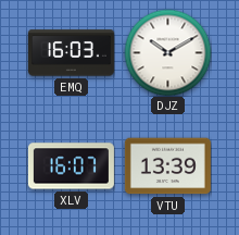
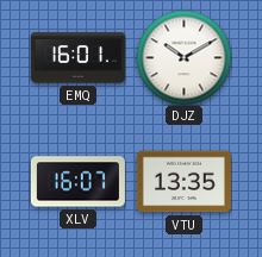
EMQ: 16:03 -> 16:01 (77, 58)
VTU: 13:39 -> 13:35 (183, 182)
